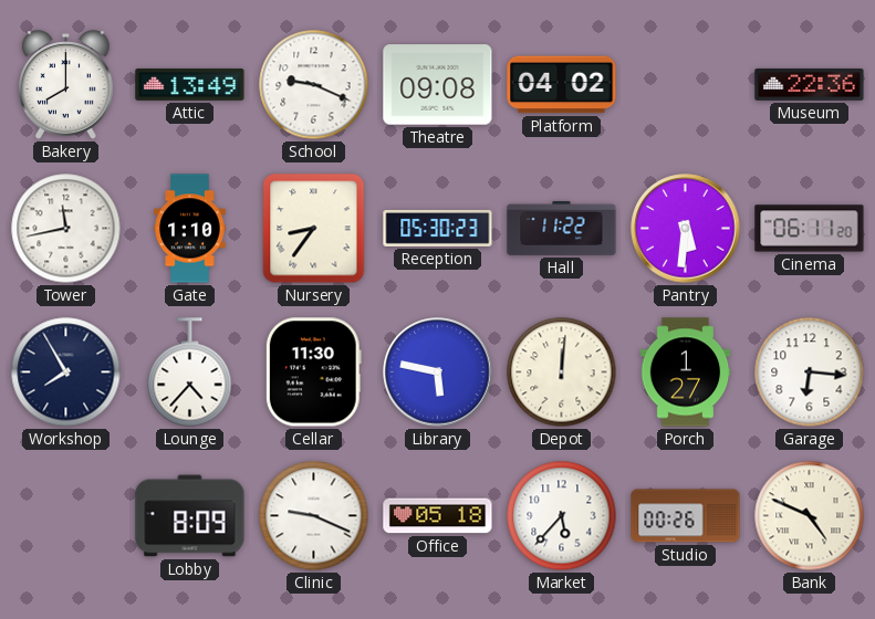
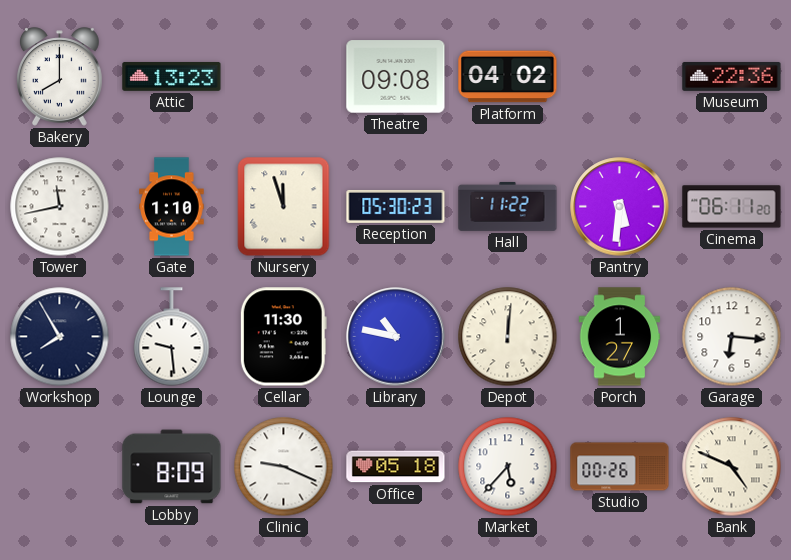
Attic: 13:49 -> 13:23 (172, 76)
School: 9:19 -> none (314, 85)
Nursery: 8:36 -> 11:57 (284, 207)
Lounge: 4:37 -> 9:29 (172, 337)
Library: 5:47 -> 10:47 (396, 337)
